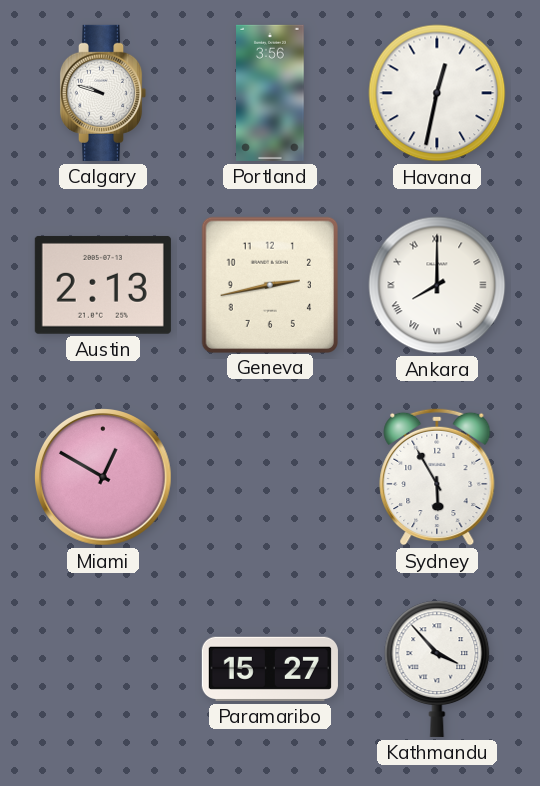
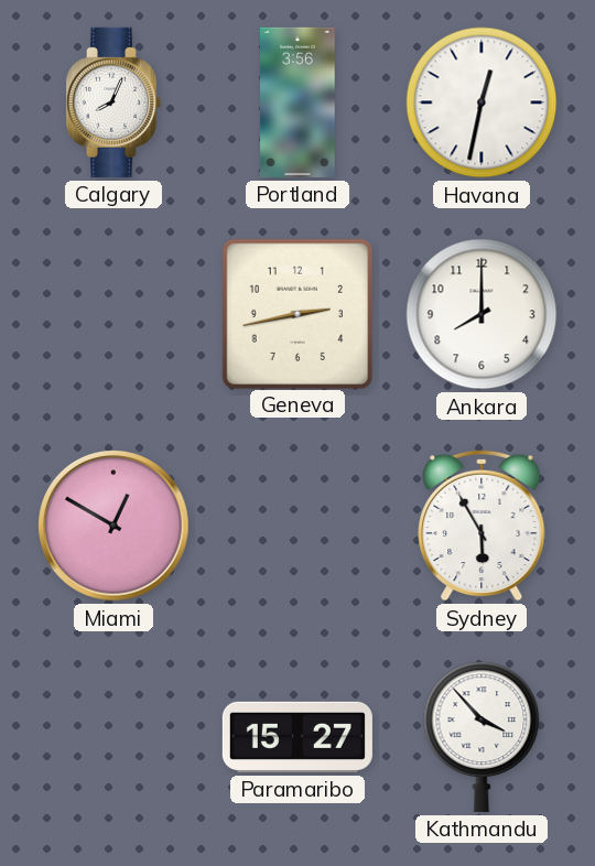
Calgary: 9:48 -> 8:04 (113, 102)
Austin: 2:13 -> none (103, 285)
Ankara numerals: Roman -> Arabic (482, 314)
